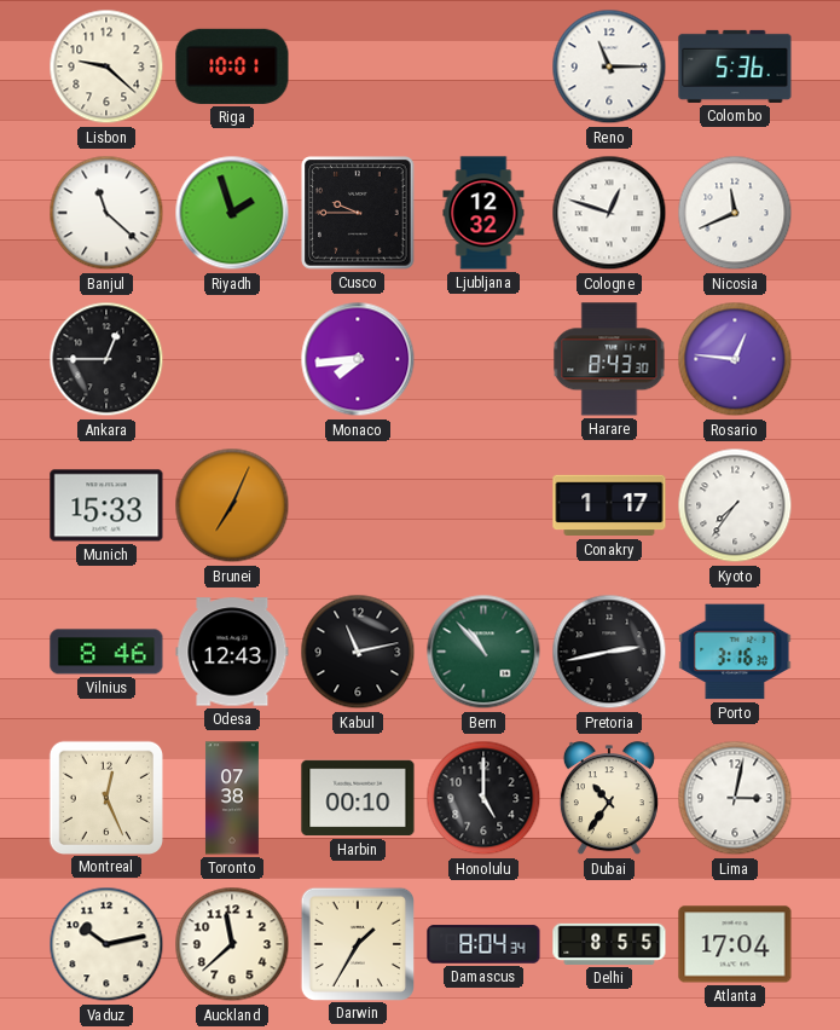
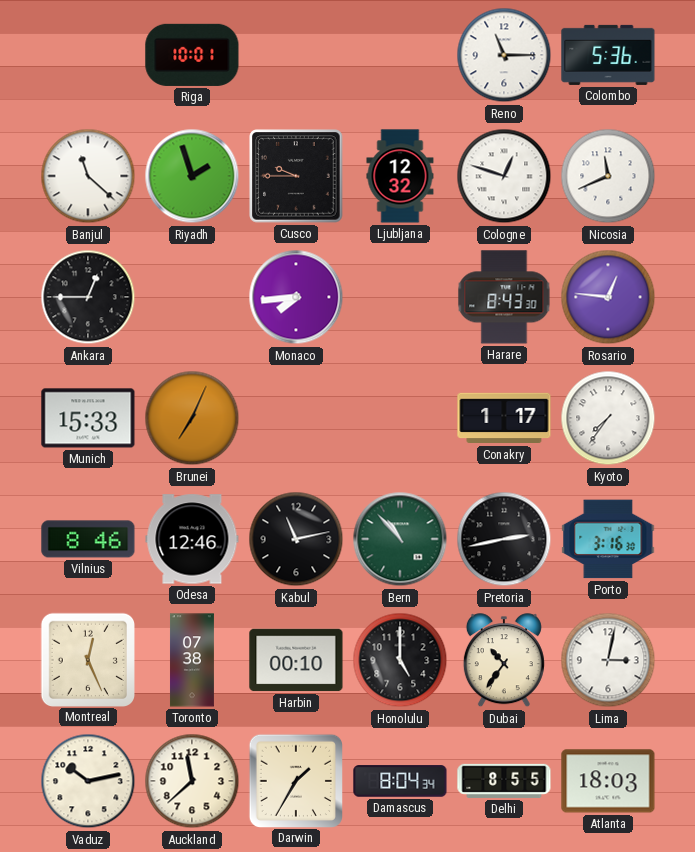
Lisbon: 9:22 -> none (106, 66)
Odesa: 12:43 -> 12:46 (192, 539)
Atlanta: 17:04 -> 18:03 (608, 781)
